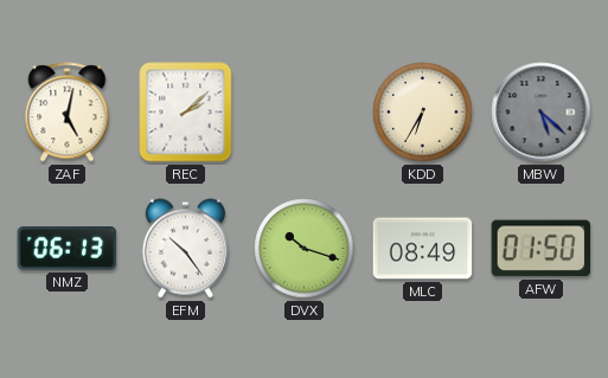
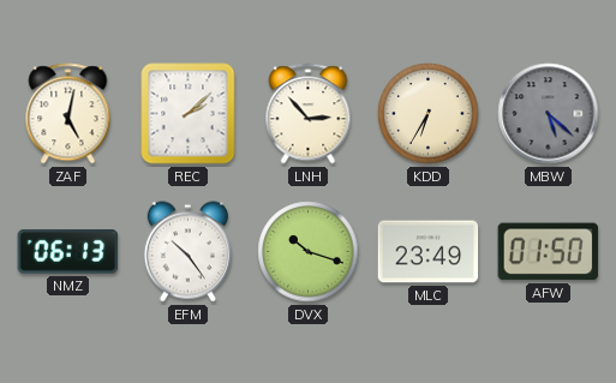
LNH: none -> 2:53 (309, 114)
MLC: 08:49 -> 23:49 (429, 252)
